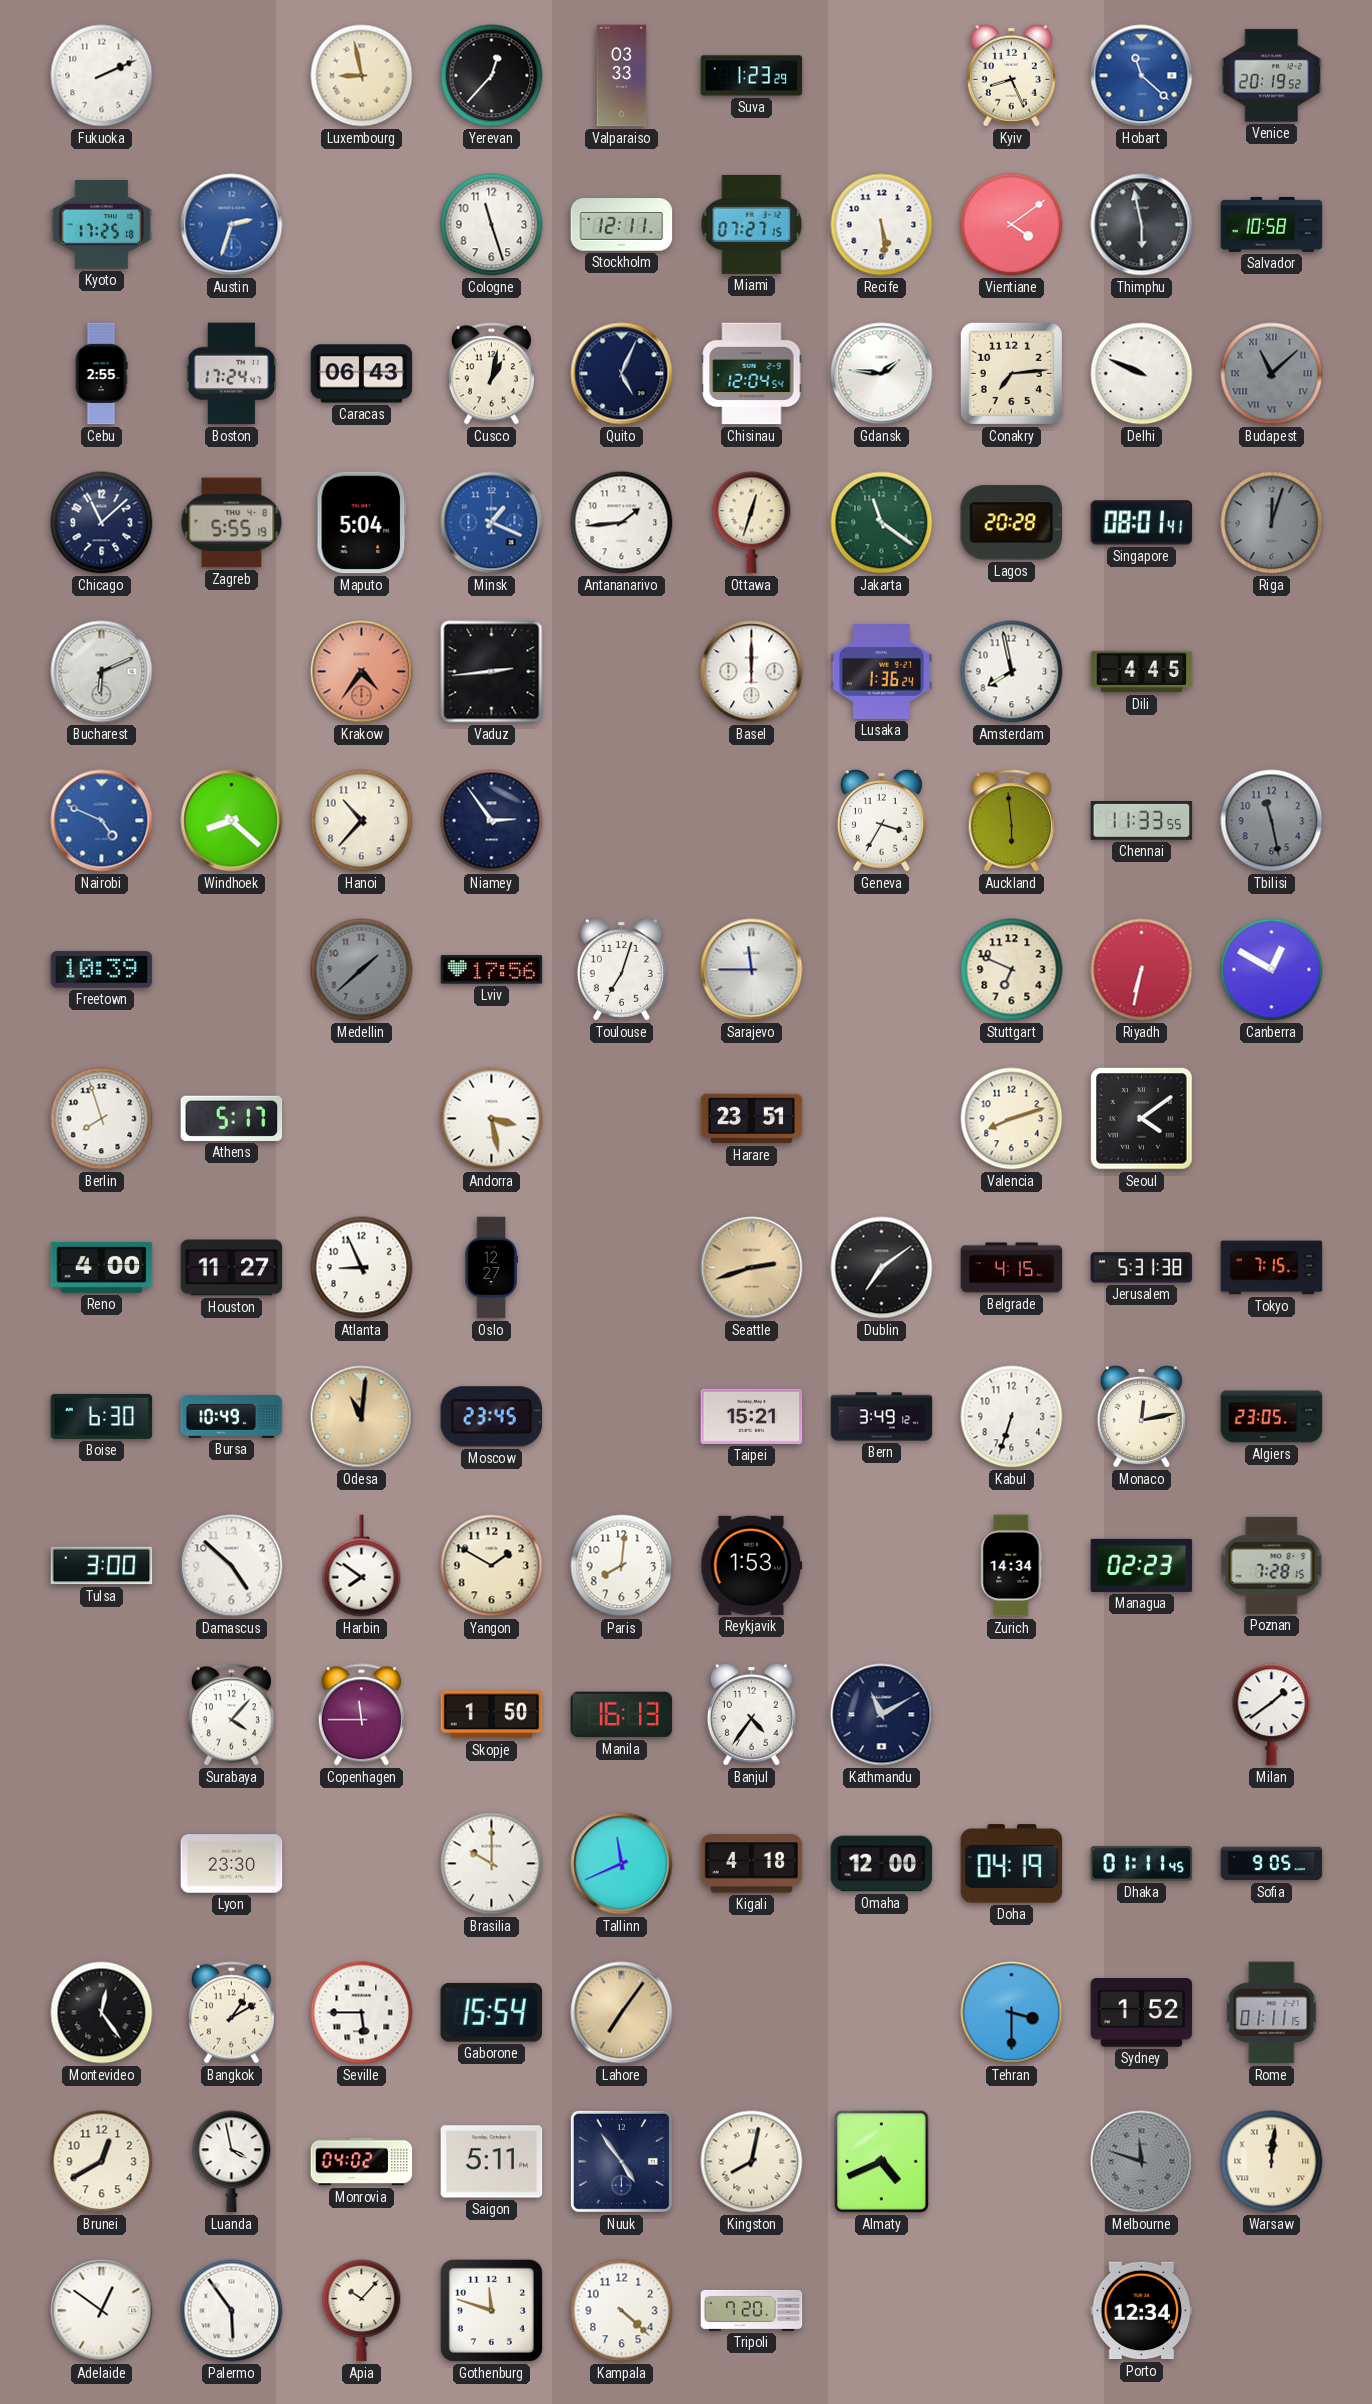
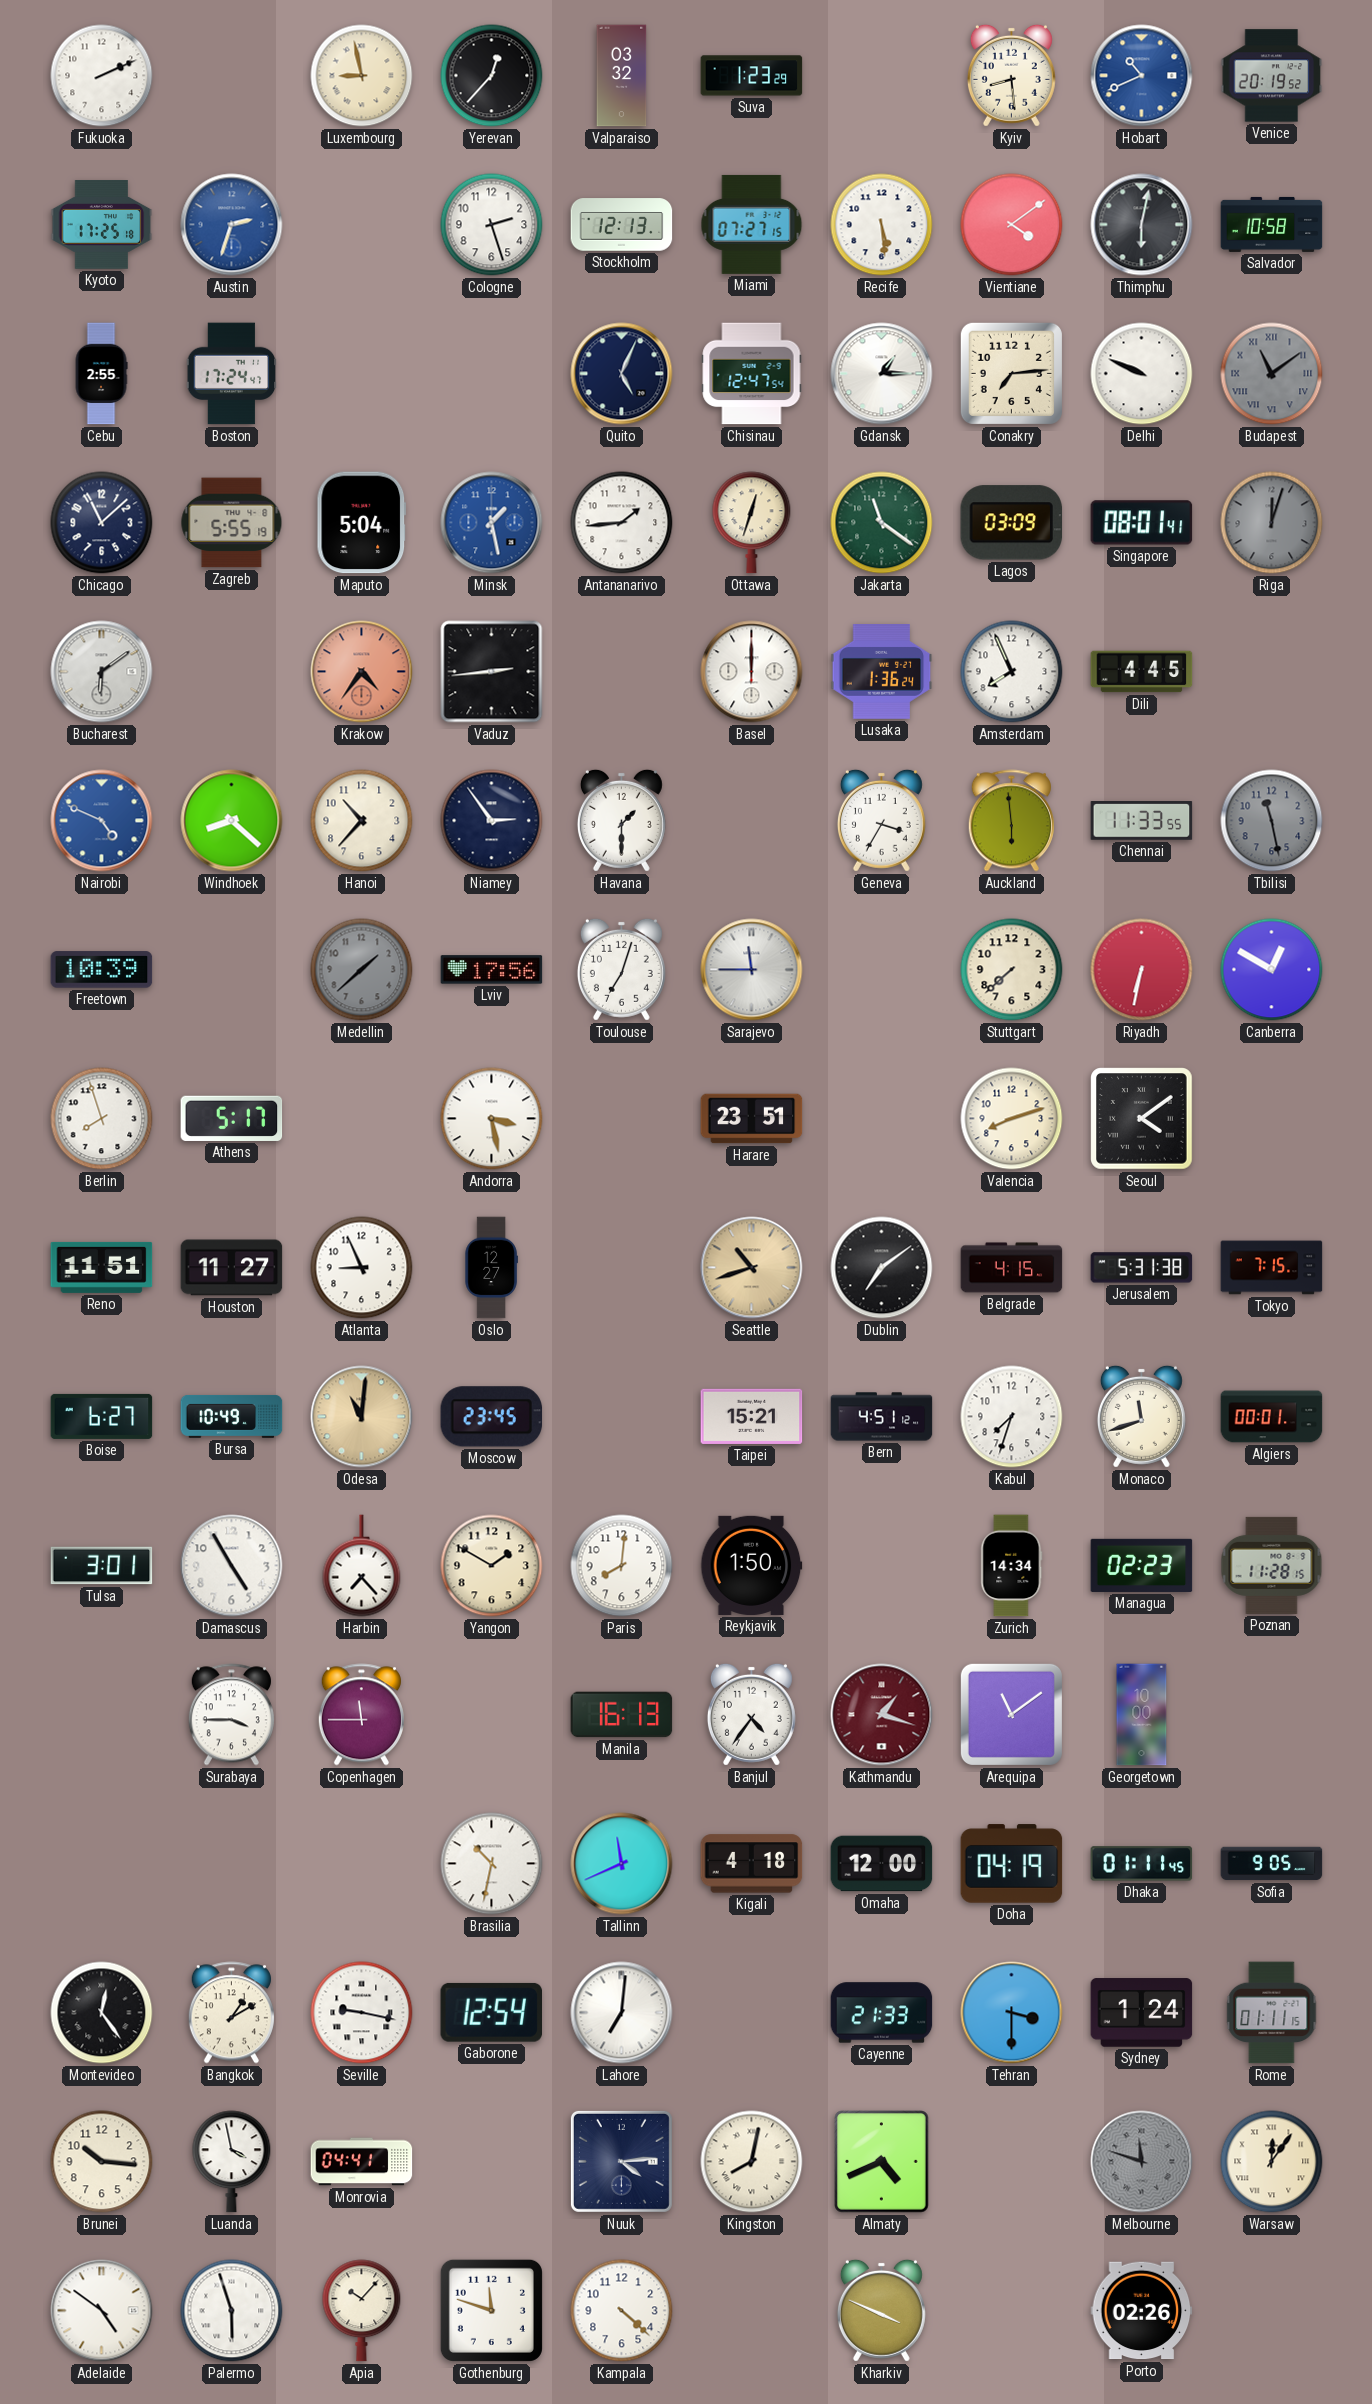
Valparaiso: 03:33 -> 03:32 (622, 76)
Kyiv: 8:26 -> 8:29 (1011, 75)
Hobart: 11:22 -> 10:41 (1142, 76)
Cologne: 11:27 -> 2:27 (492, 225)
Stockholm: 12:11 -> 12:13 (622, 225)
Thimphu: 5:58 -> 6:02 (1142, 225)
Caracas: 06:43 -> none (362, 374)
Cusco: 1:02 -> none (491, 374)
Chisinau: 12:04 -> 12:47 (752, 374)
Gdansk: 1:46 -> 1:15 (882, 374)
Budapest: 11:08 -> 11:09 (1272, 374)
Minsk: 1:19 -> 1:28 (492, 523)
Lagos: 20:28 -> 03:09 (1012, 523)
Bucharest: 6:11 -> 6:09 (102, 672)
Amsterdam: 7:58 -> 7:56 (1012, 672)
Havana: none -> 1:30 (621, 820)
Stuttgart: 6:49 -> 7:38 (1012, 970)
Reno: 4:00 -> 11:51 (102, 1267)
Seattle: 2:42 -> 10:42 (752, 1268)
Boise: 6:30 -> 6:27 (102, 1416)
Bern: 3:49 -> 4:51 (882, 1417)
Kabul: 6:33 -> 7:33 (1012, 1417)
Monaco: 12:13 -> 11:42 (1141, 1416)
Algiers: 23:05 -> 00:01 (1272, 1417)
Tulsa: 3:00 -> 3:01 (102, 1566)
Damascus: 4:52 -> 4:55 (232, 1566)
Harbin: 7:51 -> 7:23 (362, 1566)
Reykjavik: 1:53 -> 1:50 (752, 1565)
Poznan: 7:28 -> 11:28 (1272, 1565)
Surabaya: 4:07 -> 3:45 (231, 1715)
Skopje: 1:50 -> none (492, 1715)
Kathmandu: 11:10 -> 1:18 (882, 1715)
Kathmandu dial: navy -> burgundy (882, 1715)
Arequipa: none -> 11:09 (1011, 1714)
Georgetown: none -> 10:00 (1142, 1715)
Milan: 1:39 -> none (1272, 1715)
Lyon: 23:30 -> none (232, 1864)
Brasilia: 10:00 -> 10:32 (492, 1864)
Seville: 5:45 -> 9:17 (362, 2013)
Gaborone: 15:54 -> 12:54 (491, 2012)
Lahore: 7:06 -> 7:01 (622, 2013)
Lahore dial: champagne -> white (622, 2013)
Cayenne: none -> 21:33 (882, 2013)
Sydney: 1:52 -> 1:24 (1142, 2013)
Brunei: 12:40 -> 10:16 (102, 2162)
Monrovia: 04:02 -> 04:41 (362, 2162)
Saigon: 5:11 -> none (492, 2162)
Nuuk: 4:54 -> 4:14 (621, 2161)
Warsaw: 12:01 -> 12:06 (1272, 2162)
Adelaide: 12:51 -> 4:51 (102, 2311)
Palermo: 5:54 -> 5:57 (232, 2311)
Tripoli: 7:20 -> none (752, 2310)
Kharkiv: none -> 3:49 (881, 2310)
Porto: 12:34 -> 02:26 (1142, 2311)
